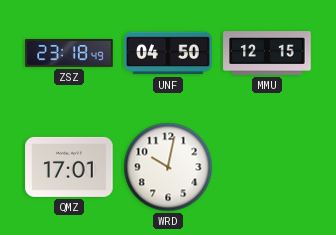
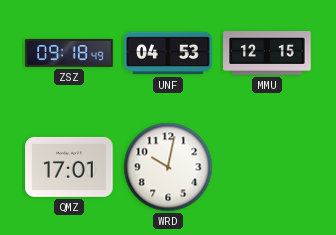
ZSZ: 23:18 -> 09:18 (69, 53)
UNF: 04:50 -> 04:53 (168, 53)
